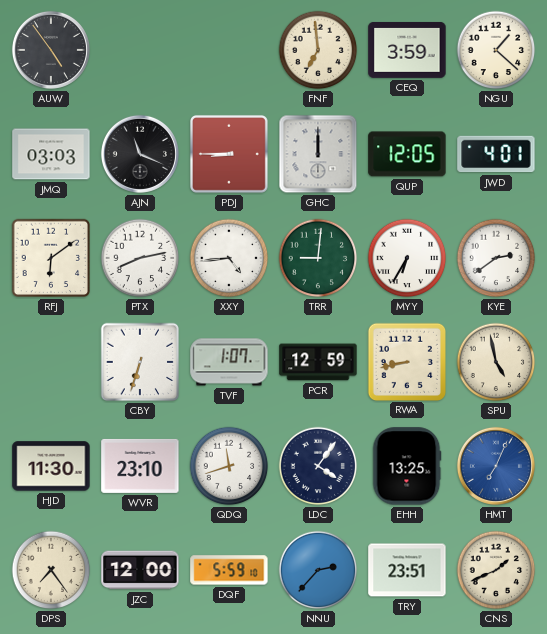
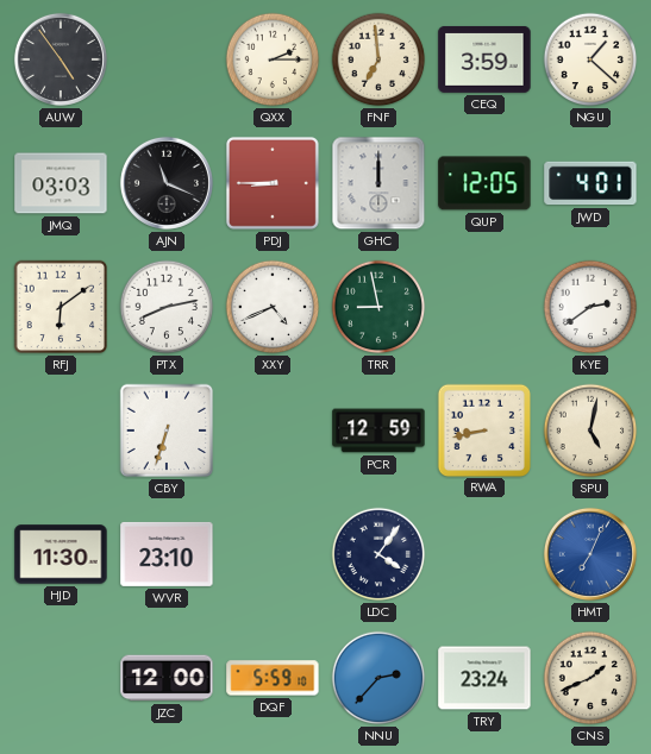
QXX: none -> 2:15 (273, 59)
XXY: 4:44 -> 4:41 (273, 307)
TRR: 9:01 -> 8:58 (378, 307)
MYY: 6:35 -> none (407, 258)
TVF: 1:07 -> none (229, 362)
SPU: 4:58 -> 5:02 (590, 431)
QDQ: 11:42 -> none (229, 466)
EHH: 13:25 -> none (407, 466)
DPS: 7:24 -> none (51, 570)
TRY: 23:51 -> 23:24 (484, 678)
